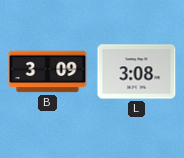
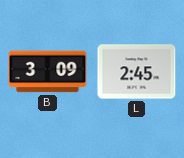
L: 3:08 -> 2:45 (137, 72)
